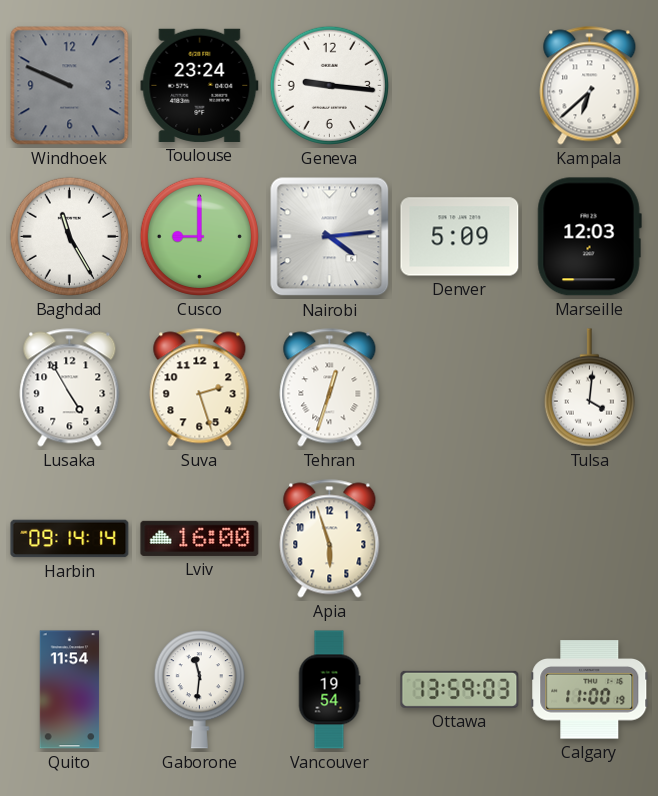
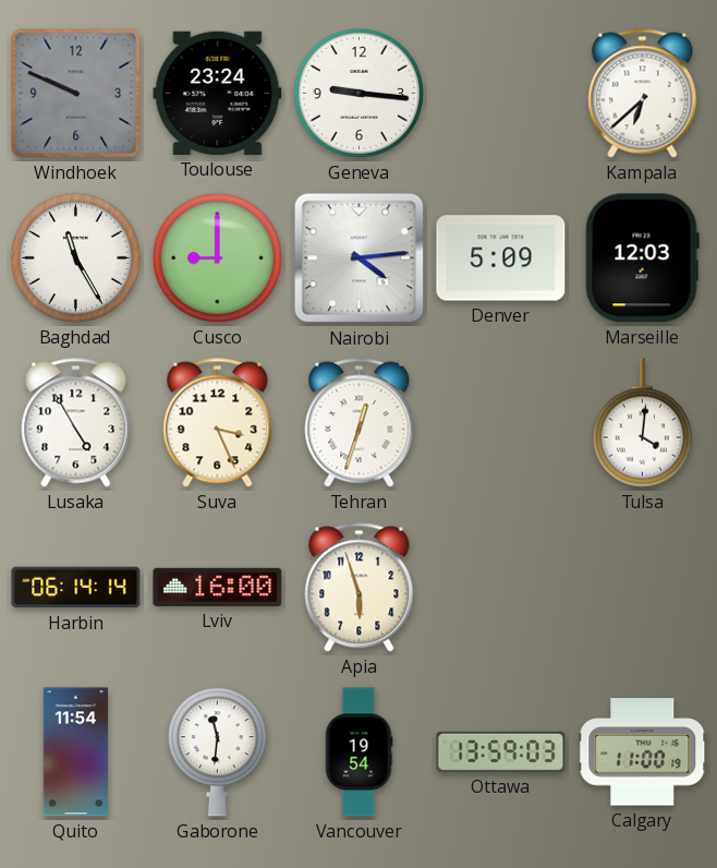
Suva: 2:27 -> 3:26 (218, 423)
Harbin: 09:14 -> 06:14 (76, 588)
